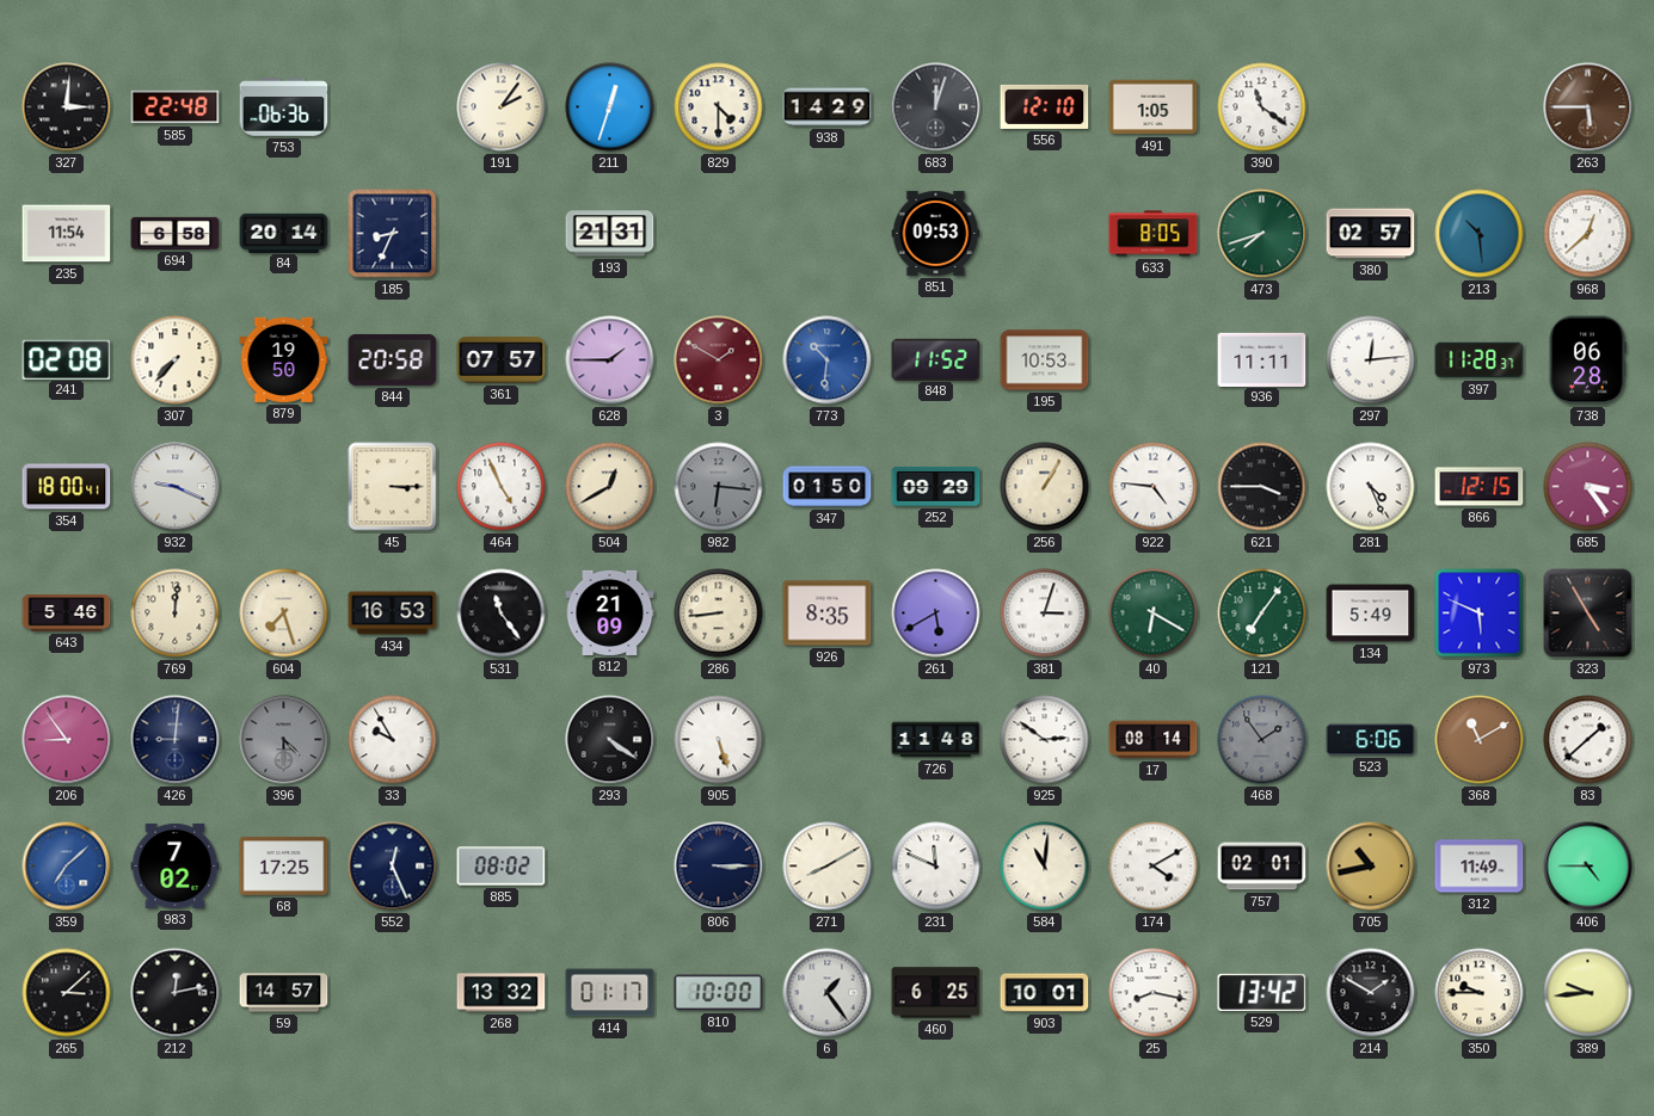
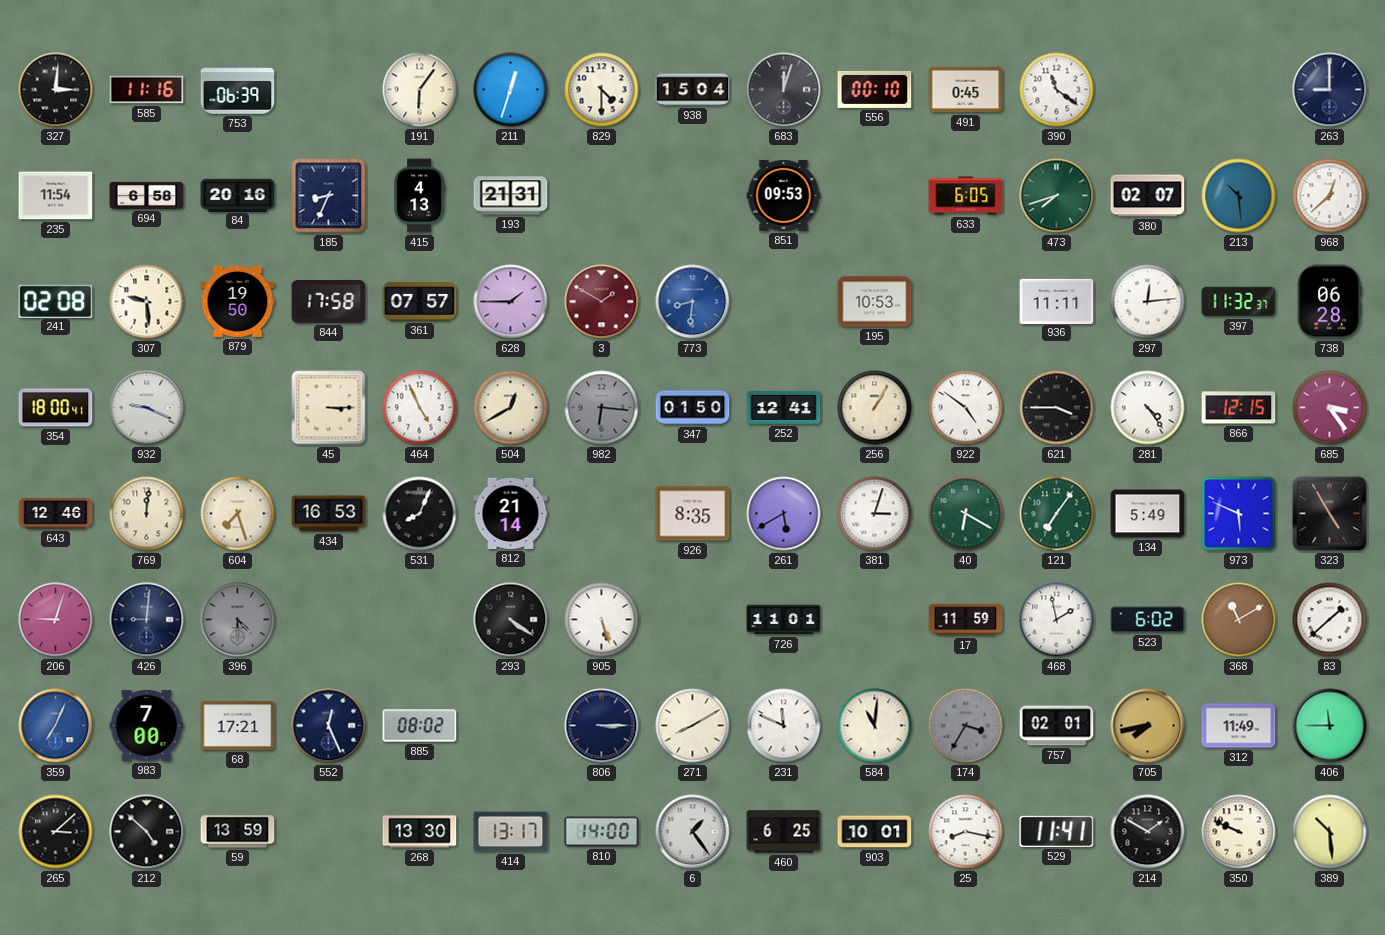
585: 22:48 -> 11:16 (147, 90)
753: 06:36 -> 06:39 (238, 90)
191: 2:06 -> 6:06 (420, 90)
938: 14:29 -> 15:04 (693, 90)
556: 12:10 -> 00:10 (875, 89)
491: 1:05 -> 0:45 (966, 90)
263: 5:45 -> 9:00 (1330, 90)
263 dial: brown -> navy (1330, 90)
84: 20:14 -> 20:16 (238, 195)
415: none -> 4:13 (419, 196)
633: 8:05 -> 6:05 (966, 196)
380: 02:57 -> 02:07 (1148, 196)
307: 7:37 -> 9:29 (147, 302)
844: 20:58 -> 17:58 (329, 301)
773: 10:31 -> 8:31 (693, 302)
848: 11:52 -> none (936, 359)
397: 11:28 -> 11:32 (1239, 302)
252: 09:29 -> 12:41 (784, 407)
922: 4:46 -> 4:51 (966, 408)
281: 4:26 -> 4:24 (1148, 408)
643: 5:46 -> 12:46 (56, 514)
531: 11:24 -> 8:04 (420, 514)
812: 21:09 -> 21:14 (511, 513)
286: 8:44 -> none (719, 614)
206: 8:54 -> 9:03 (56, 620)
33: 9:55 -> none (393, 740)
726: 11:48 -> 11:01 (784, 620)
925: 2:51 -> none (1045, 740)
17: 08:14 -> 11:59 (966, 620)
468: 1:54 -> 1:58 (1057, 620)
468 dial: grey -> white (1057, 620)
523: 6:06 -> 6:02 (1148, 620)
359: 7:08 -> 7:04 (56, 726)
983: 7:02 -> 7:00 (147, 725)
68: 17:25 -> 17:21 (238, 726)
174: 4:10 -> 3:35 (966, 726)
174 dial: white -> grey (966, 726)
705: 10:43 -> 7:43 (1148, 726)
406: 4:45 -> 11:45 (1330, 726)
212: 12:13 -> 4:52 (147, 832)
59: 14:57 -> 13:59 (238, 832)
268: 13:32 -> 13:30 (420, 832)
414: 01:17 -> 13:17 (511, 832)
810: 10:00 -> 14:00 (602, 832)
529: 13:42 -> 11:41 (1057, 831)
350: 9:45 -> 9:49 (1239, 832)
389: 9:44 -> 10:29 (1330, 832)
